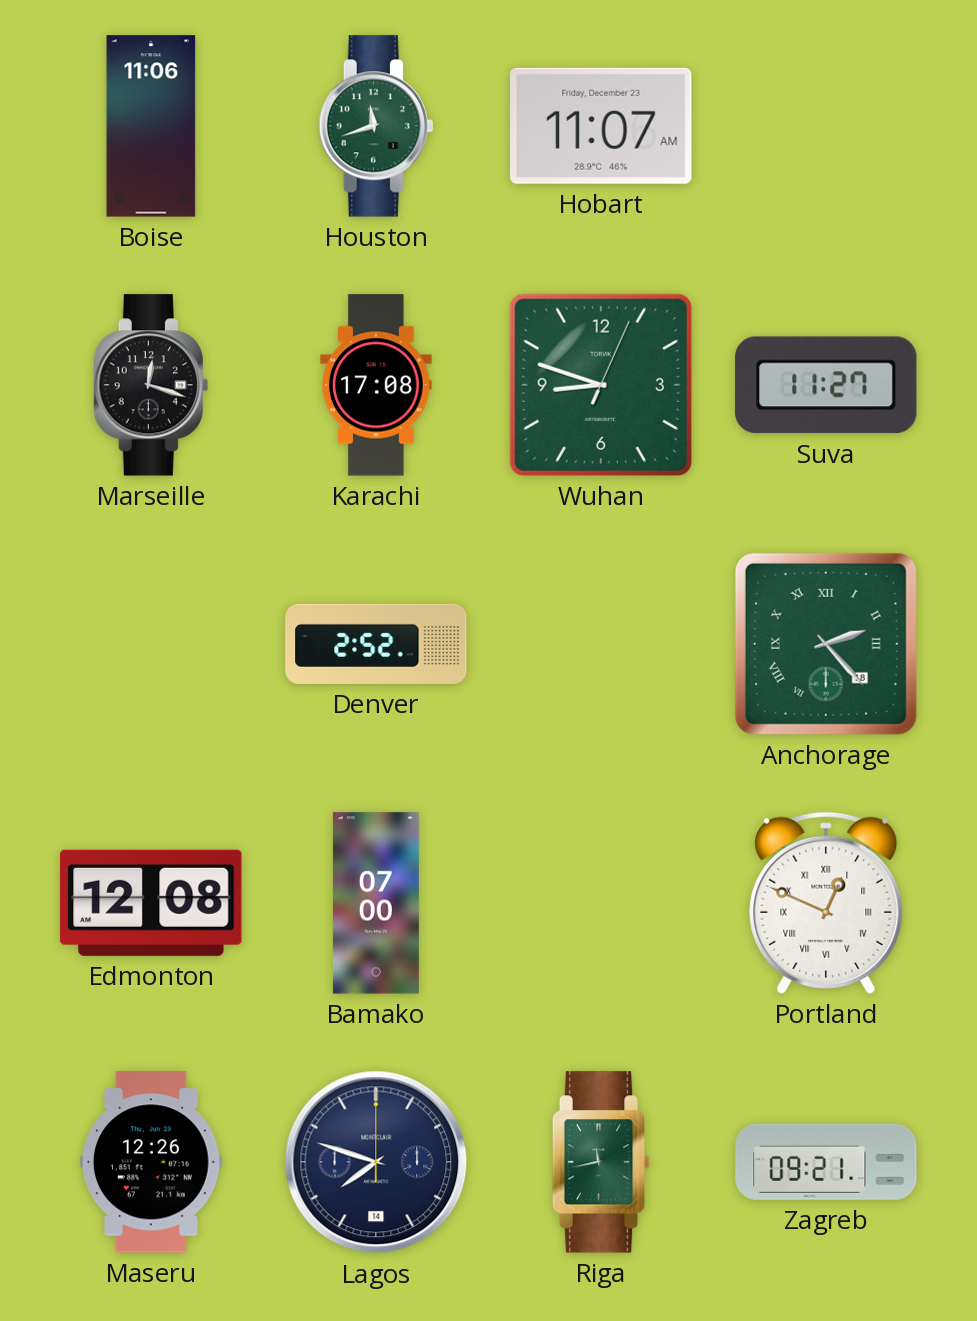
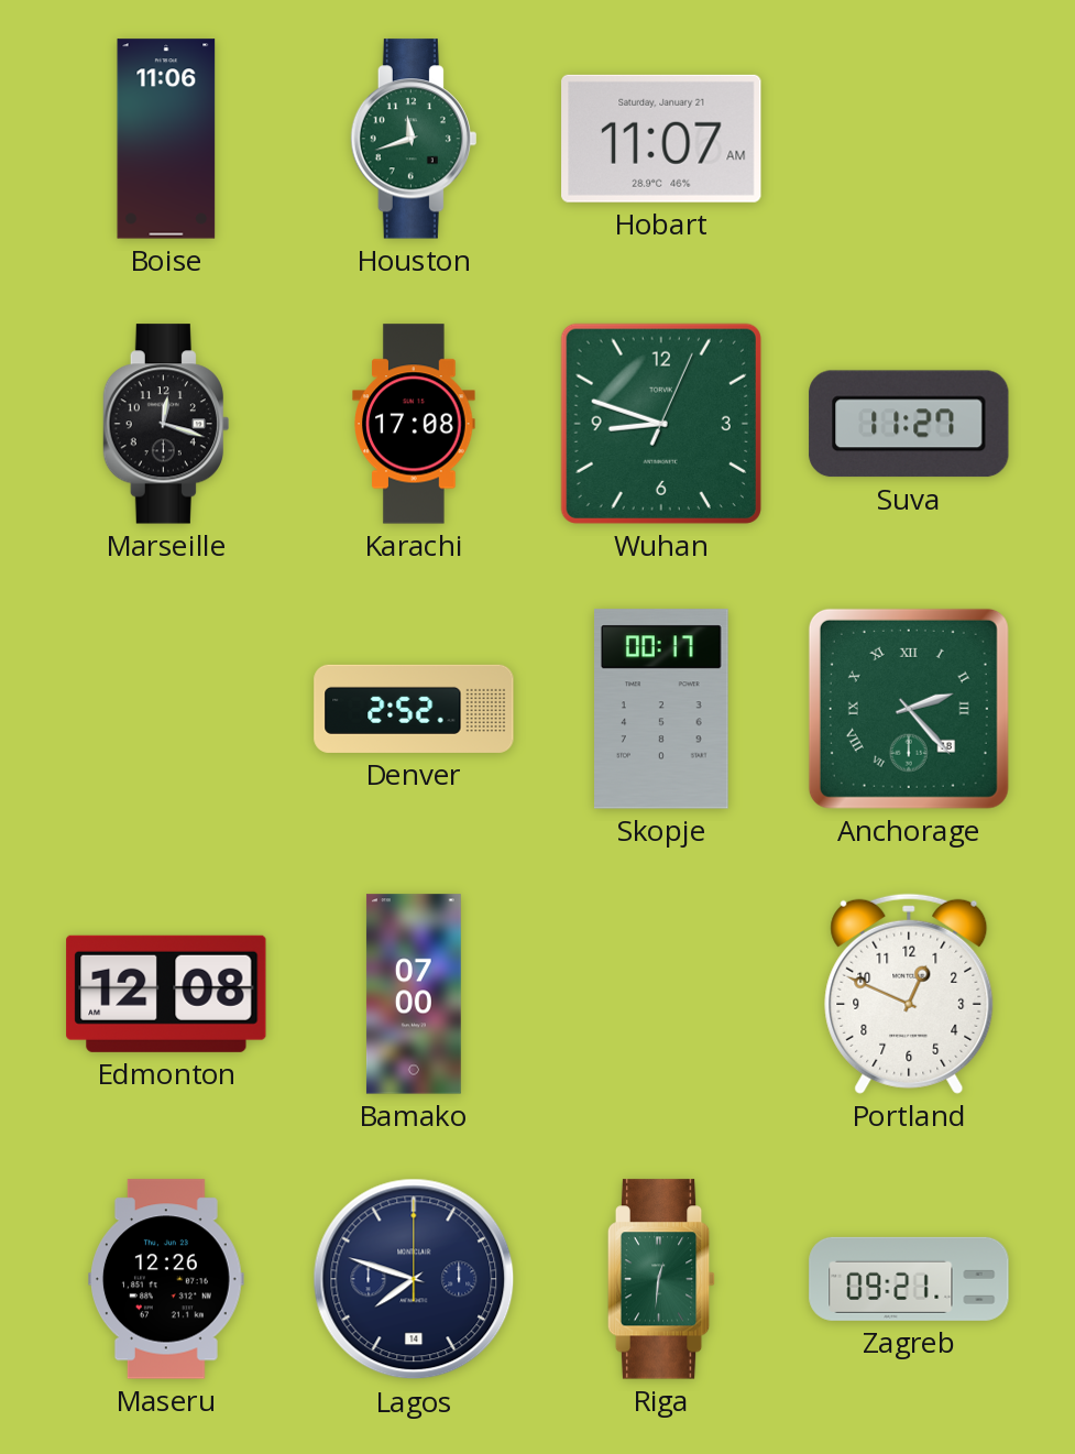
Hobart date: Friday, December 23 -> Saturday, January 21 (661, 139)
Skopje: none -> 00:17 (662, 709)
Portland numerals: Roman -> Arabic (909, 994)
Riga: 11:43 -> 12:31 (661, 1279)
